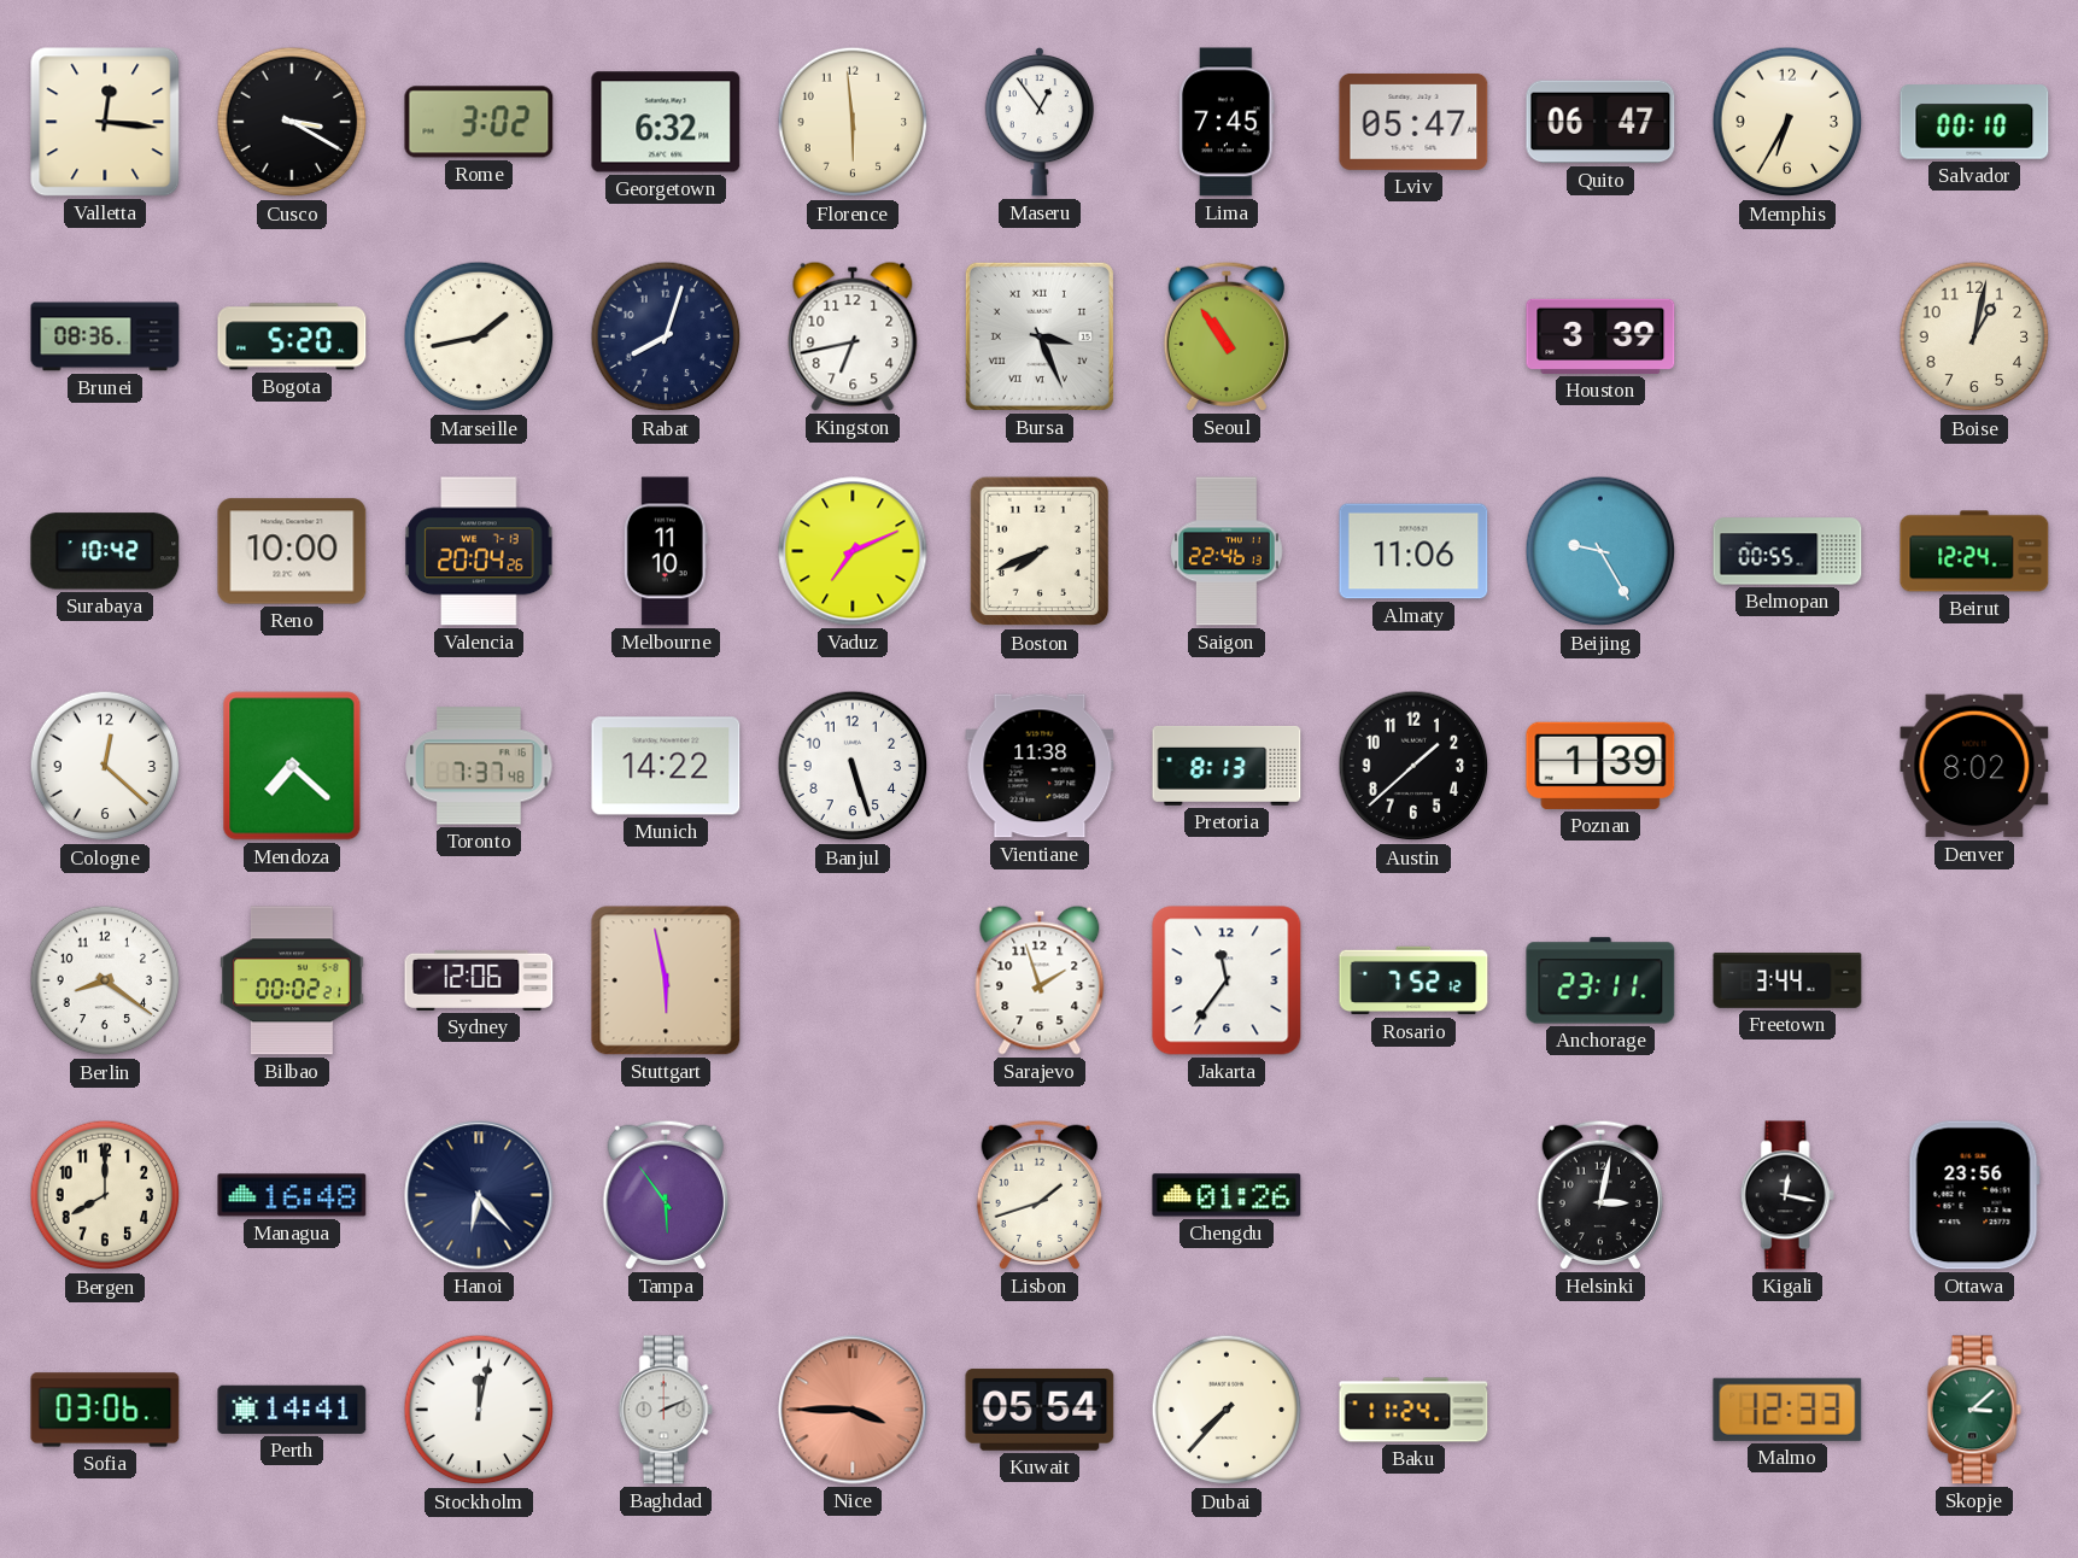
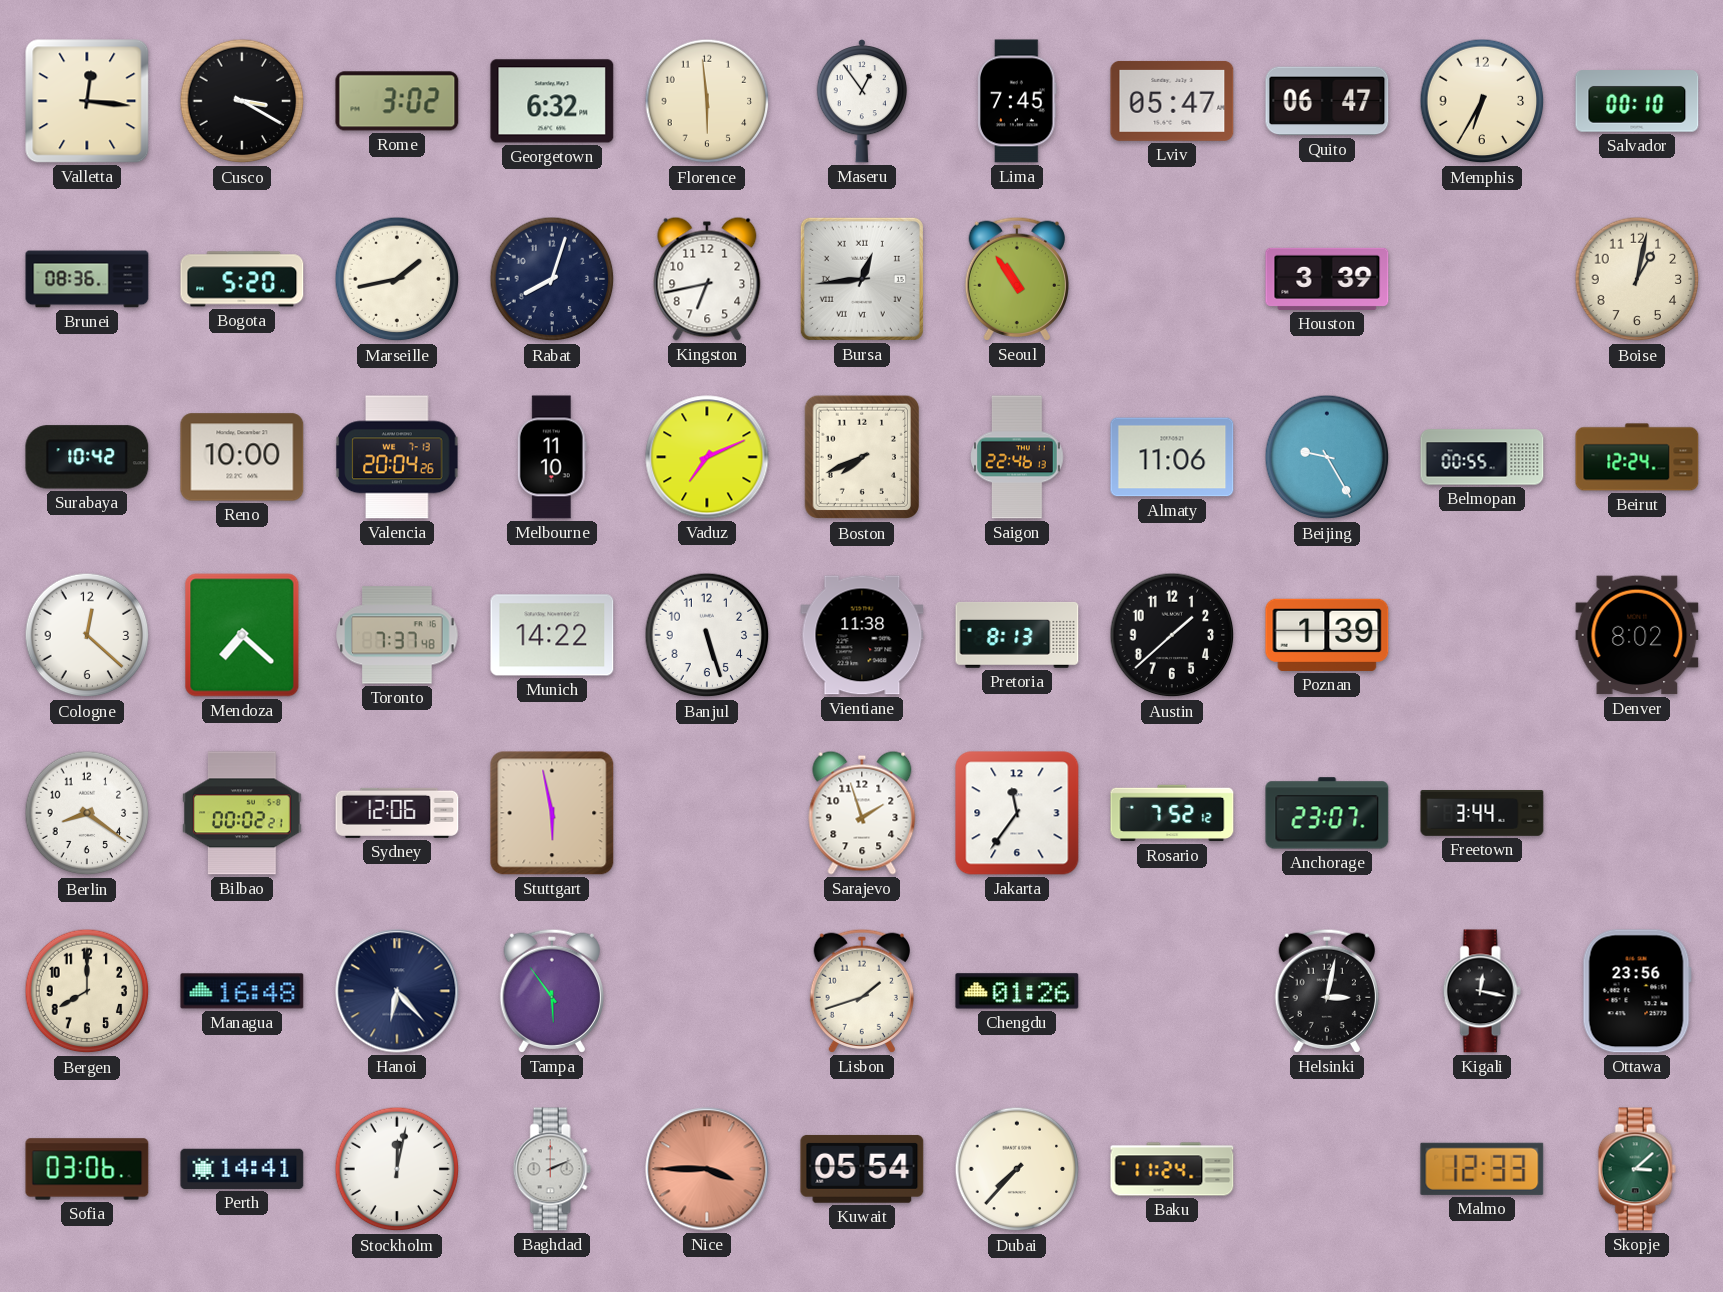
Bursa: 3:26 -> 12:44 (862, 279)
Anchorage: 23:11 -> 23:07 (1327, 813)
